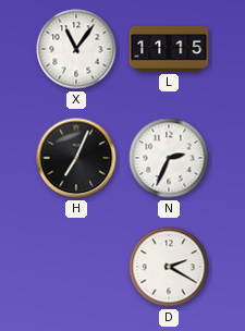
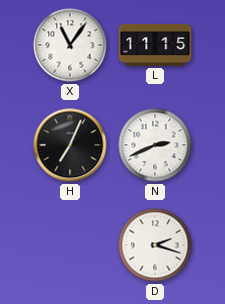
N: 2:34 -> 2:41 (155, 145)
D: 2:20 -> 2:18 (155, 245)
